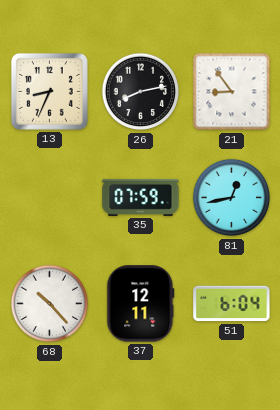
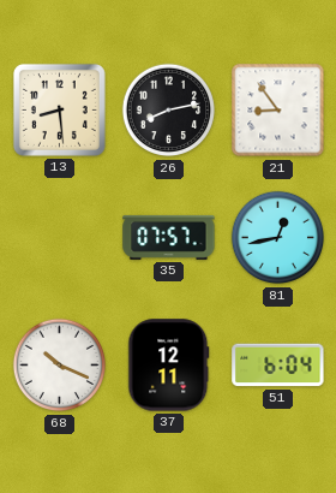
13: 8:34 -> 8:29 (59, 109)
35: 07:59 -> 07:57 (169, 237)
68: 10:23 -> 10:19 (60, 366)
